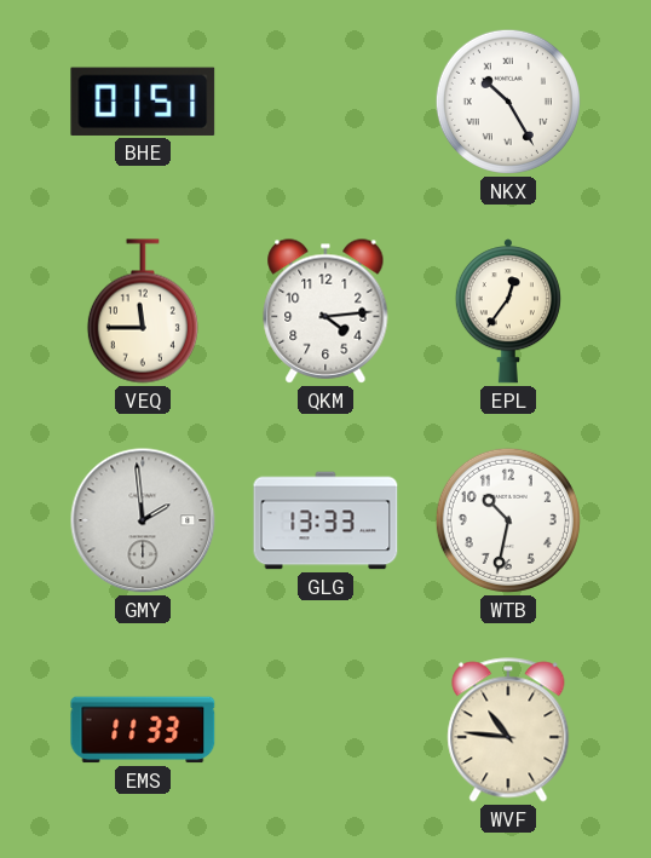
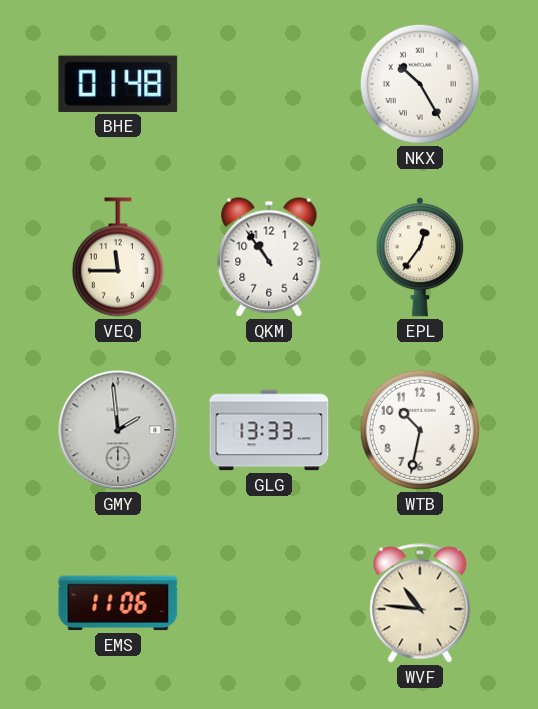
BHE: 01:51 -> 01:48 (118, 84)
QKM: 4:14 -> 10:54 (269, 257)
EMS: 11:33 -> 11:06 (118, 603)
